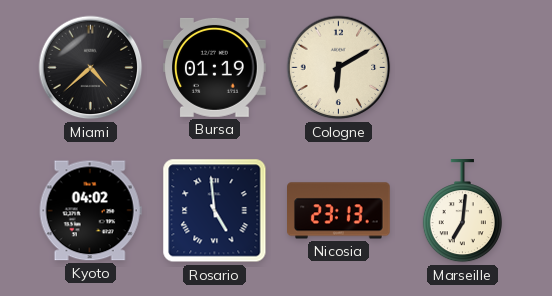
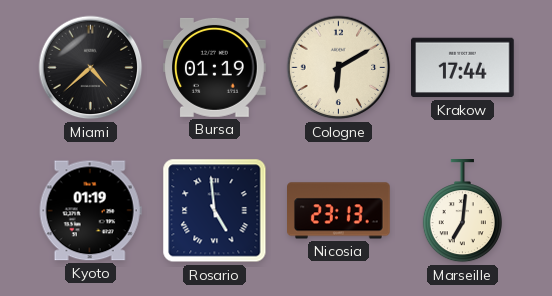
Krakow: none -> 17:44 (463, 68)
Kyoto: 04:02 -> 01:19 (90, 211)
